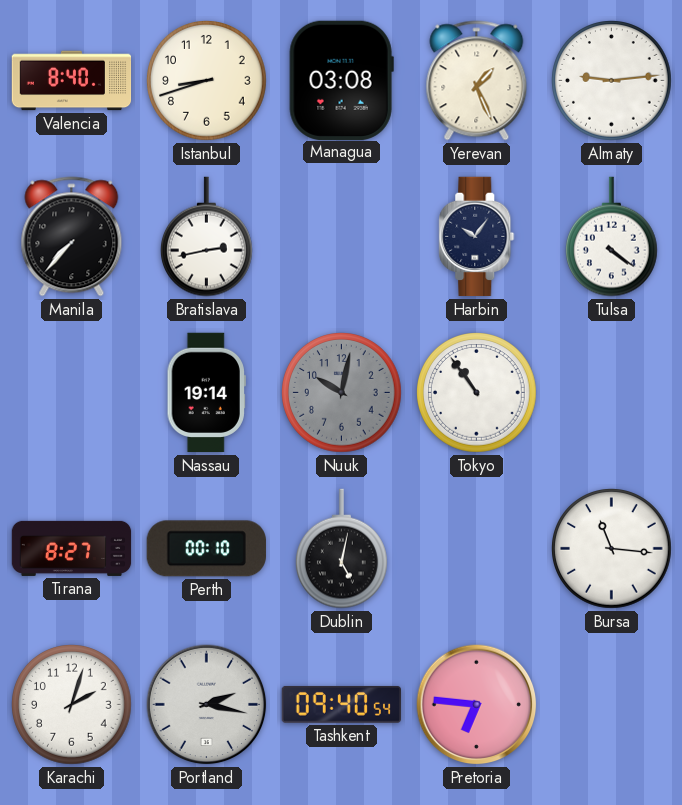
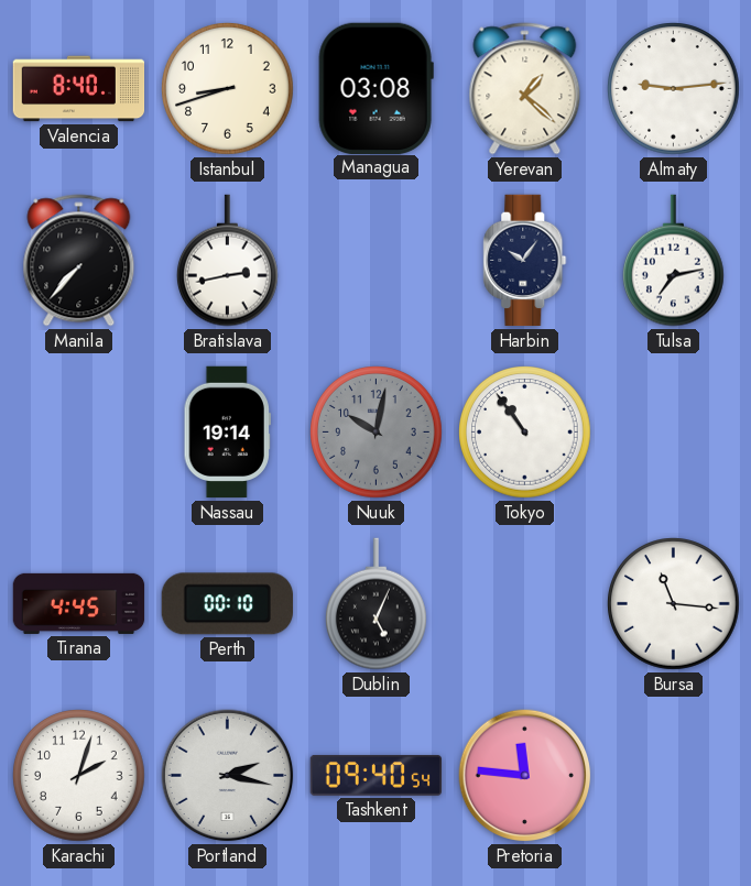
Yerevan: 1:26 -> 1:22 (525, 89)
Tulsa: 4:21 -> 7:13 (674, 261)
Tirana: 8:27 -> 4:45 (79, 603)
Dublin: 5:02 -> 5:04 (377, 604)
Pretoria: 6:46 -> 11:46 (525, 776)
